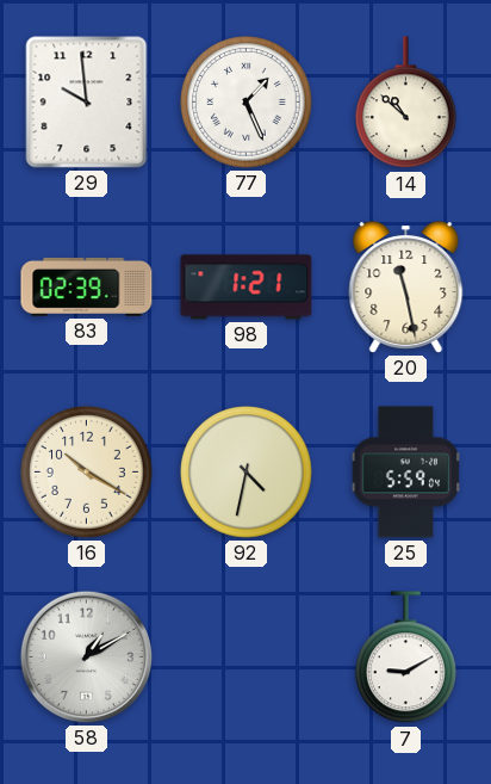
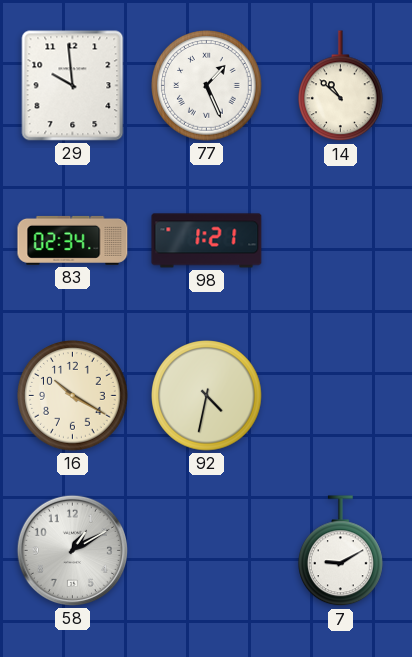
83: 02:39 -> 02:34 (73, 240)
20: 11:28 -> none (406, 288)
25: 5:59 -> none (405, 473)
